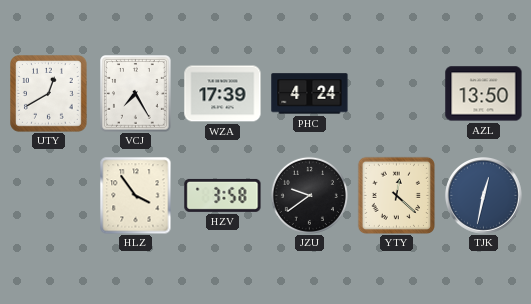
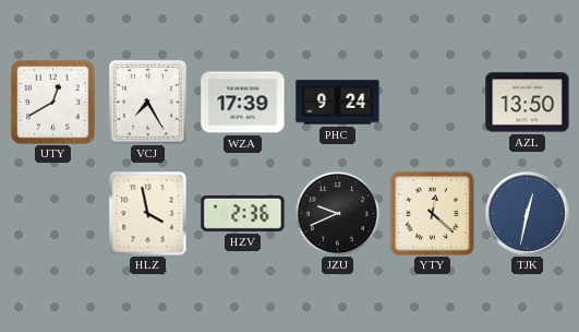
PHC: 4:24 -> 9:24 (338, 103)
HLZ: 3:54 -> 3:58 (148, 213)
HZV: 3:58 -> 2:36 (243, 213)
JZU: 9:39 -> 9:41 (337, 213)
